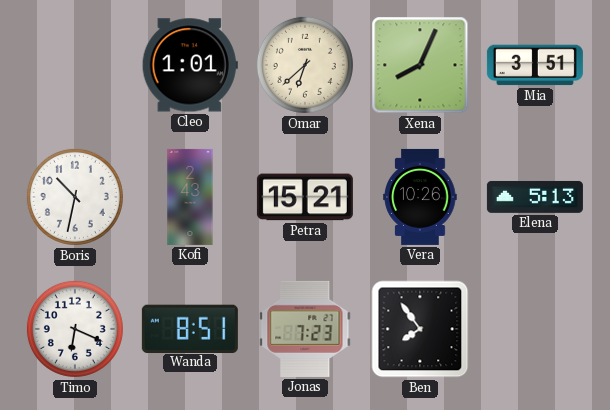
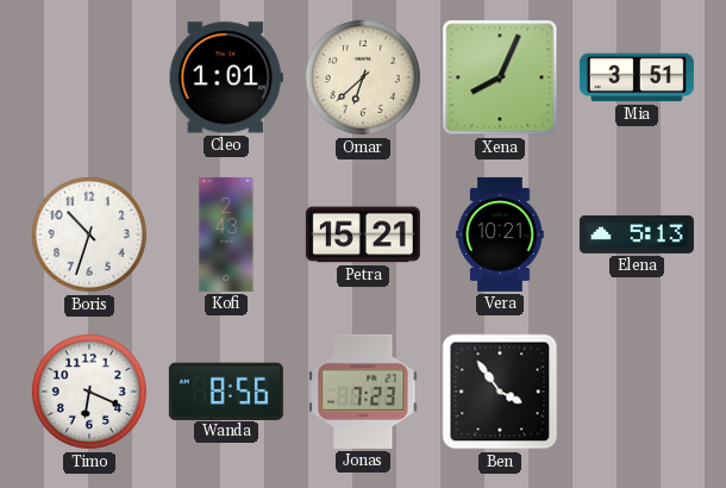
Boris: 10:32 -> 10:33 (89, 234)
Vera: 10:26 -> 10:21 (500, 234)
Wanda: 8:51 -> 8:56 (226, 390)
Ben: 7:54 -> 3:54 (500, 392)
